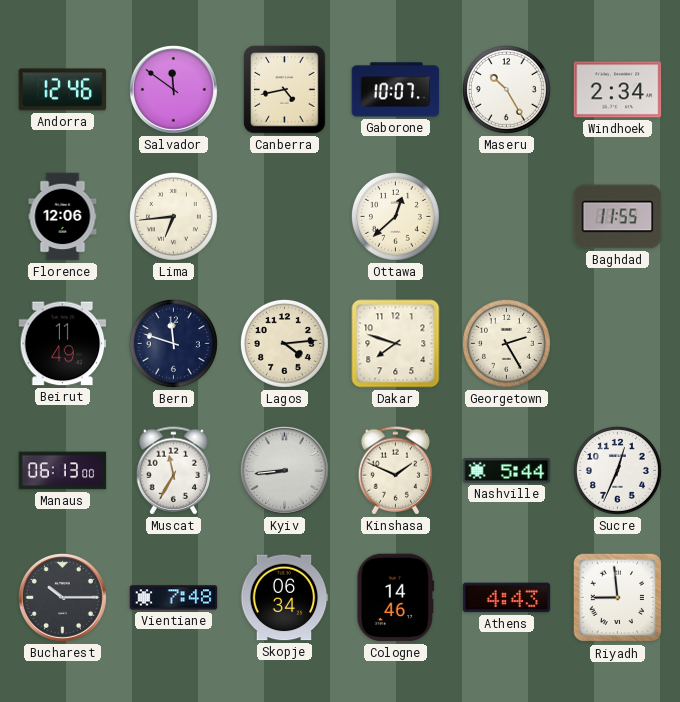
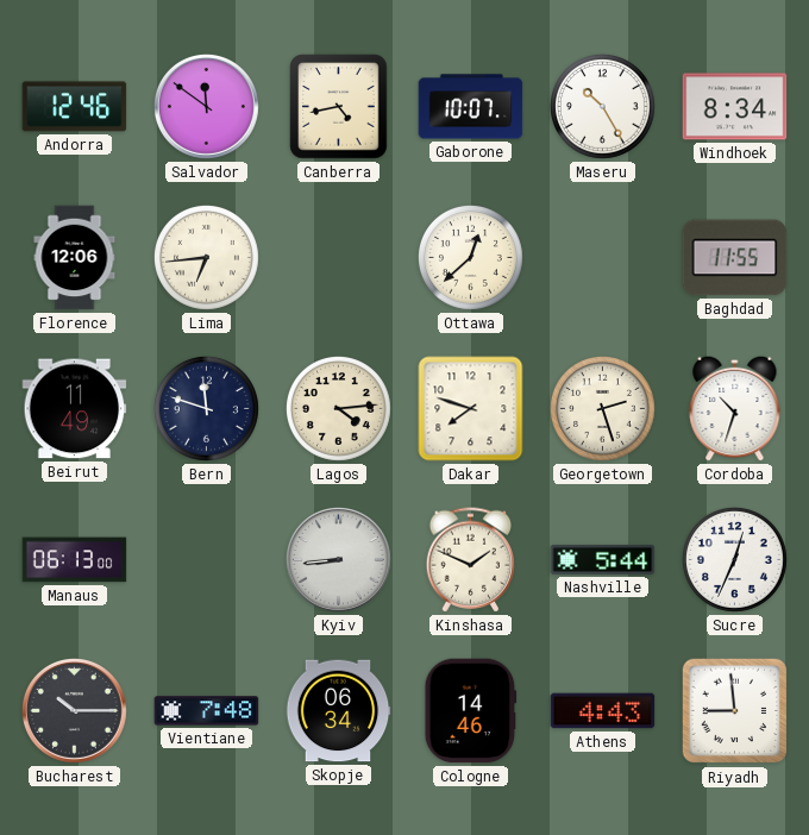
Windhoek: 2:34 -> 8:34 (735, 107)
Georgetown: 2:25 -> 2:27 (602, 408)
Cordoba: none -> 10:33 (735, 408)
Muscat: 11:35 -> none (173, 471)
